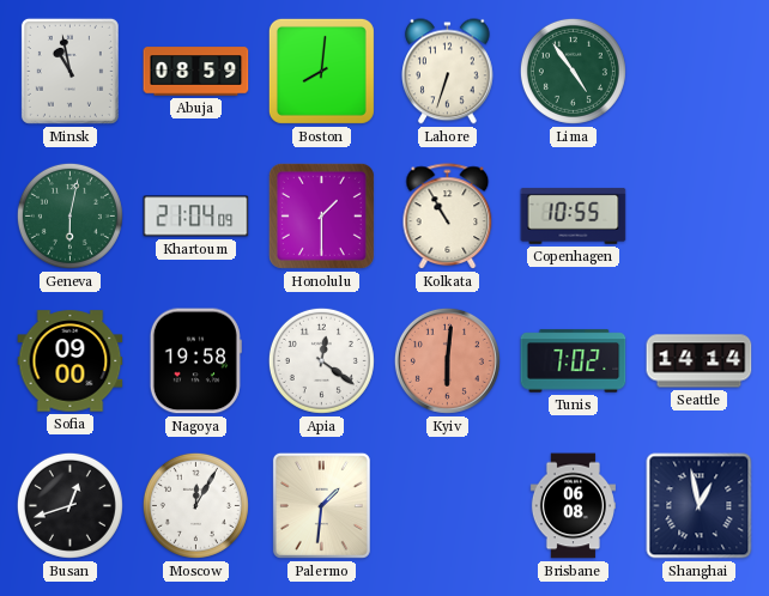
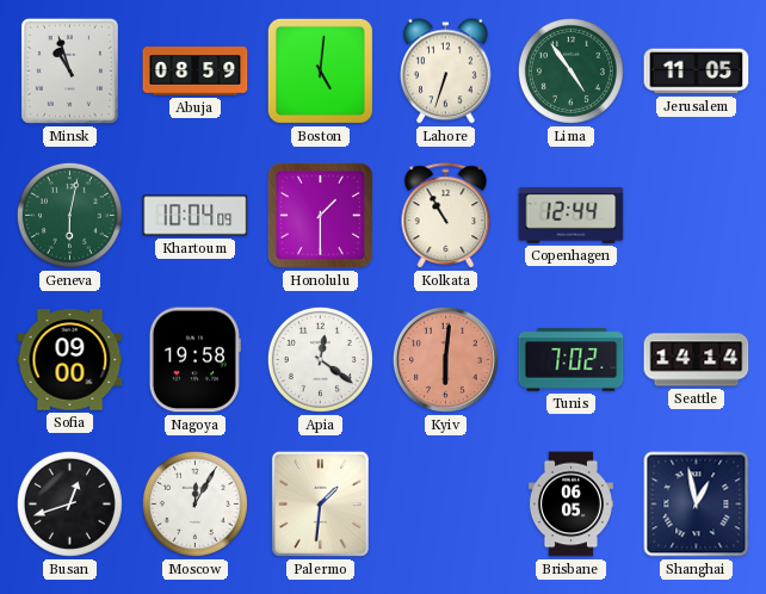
Minsk: 10:58 -> 10:57 (69, 70)
Boston: 8:01 -> 5:01 (320, 70)
Jerusalem: none -> 11:05 (697, 72)
Khartoum: 21:04 -> 10:04 (196, 216)
Copenhagen: 10:55 -> 12:44 (572, 215)
Brisbane: 06:08 -> 06:05 (570, 505)
